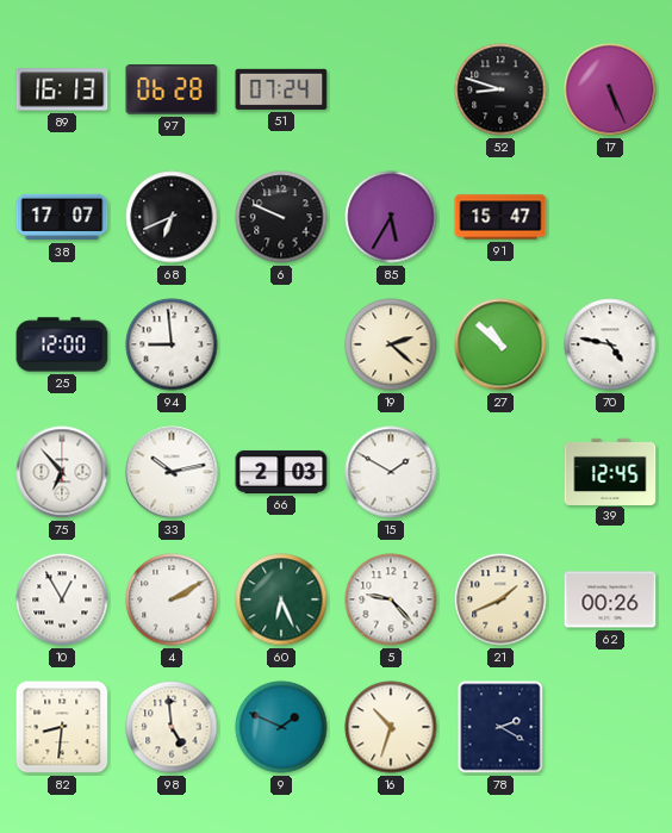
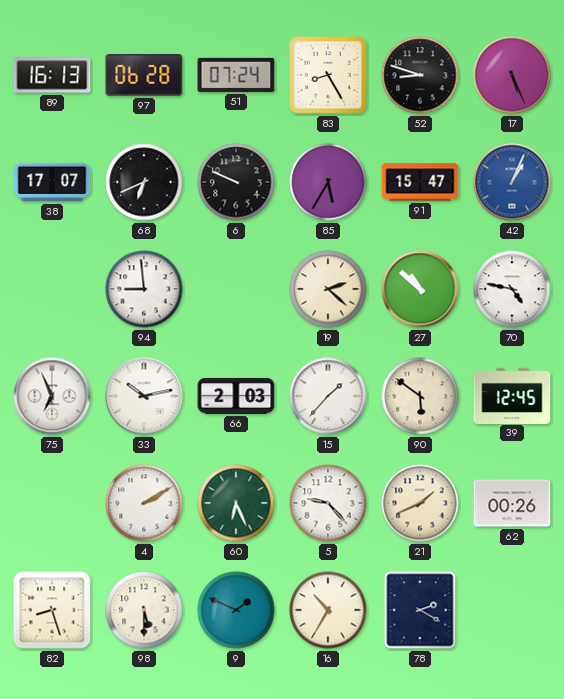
83: none -> 8:25 (329, 76)
42: none -> 1:04 (512, 182)
25: 12:00 -> none (62, 344)
75: 6:53 -> 6:56 (52, 396)
15: 1:50 -> 1:37 (328, 396)
90: none -> 5:51 (420, 396)
10: 12:55 -> none (62, 599)
82: 8:31 -> 8:27 (52, 610)
98: 4:59 -> 5:30 (144, 610)
16: 10:33 -> 10:35 (328, 610)
